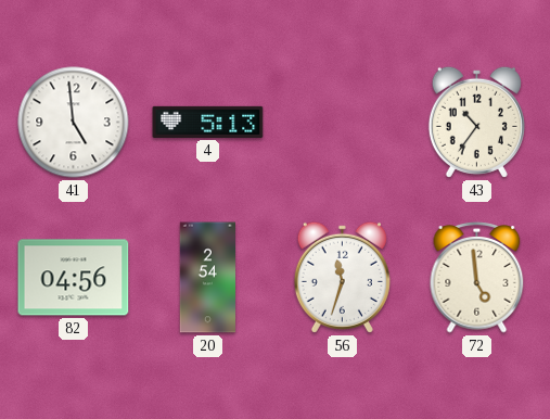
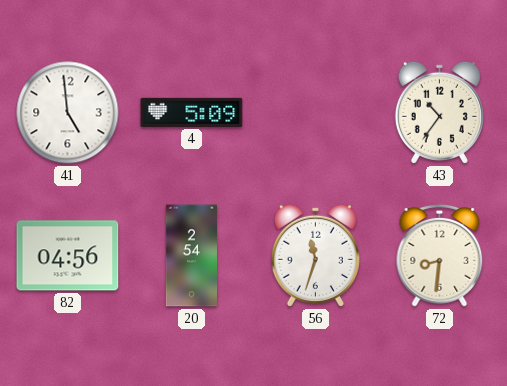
4: 5:13 -> 5:09 (192, 112)
72: 4:59 -> 8:31 (440, 256)
